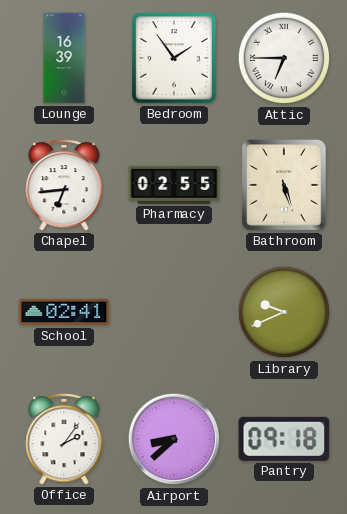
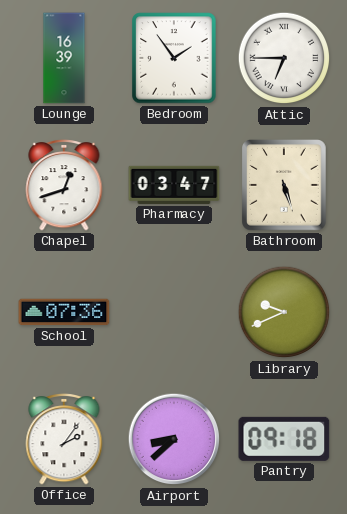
Chapel: 6:44 -> 12:42 (64, 185)
Pharmacy: 02:55 -> 03:47 (174, 185)
School: 02:41 -> 07:36 (64, 312)
